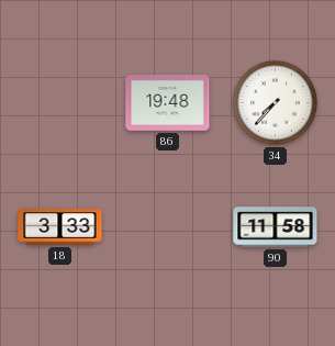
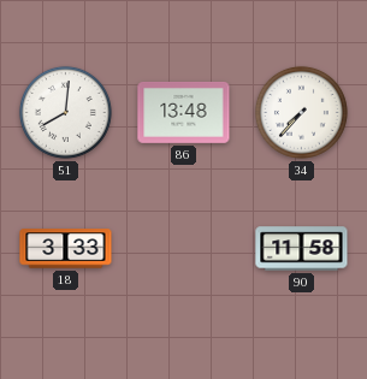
51: none -> 8:01 (65, 112)
86: 19:48 -> 13:48 (184, 112)
